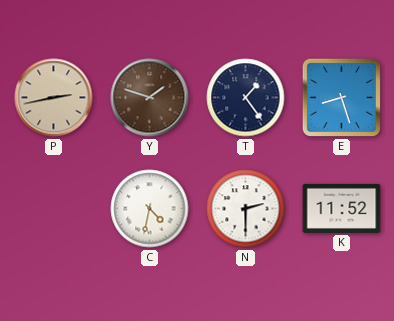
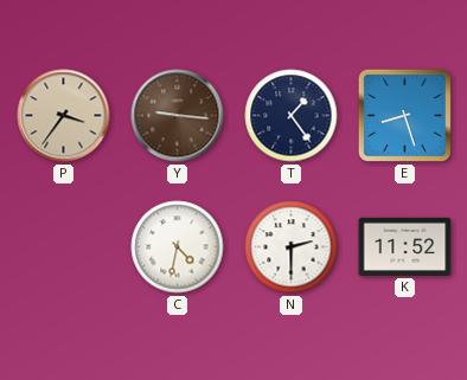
P: 2:43 -> 3:36 (64, 116)
Y: 1:48 -> 9:16 (178, 116)
